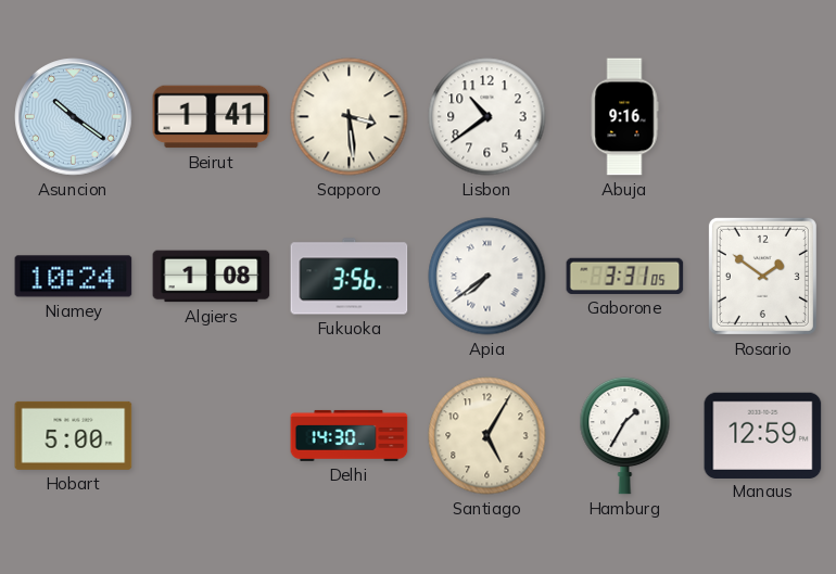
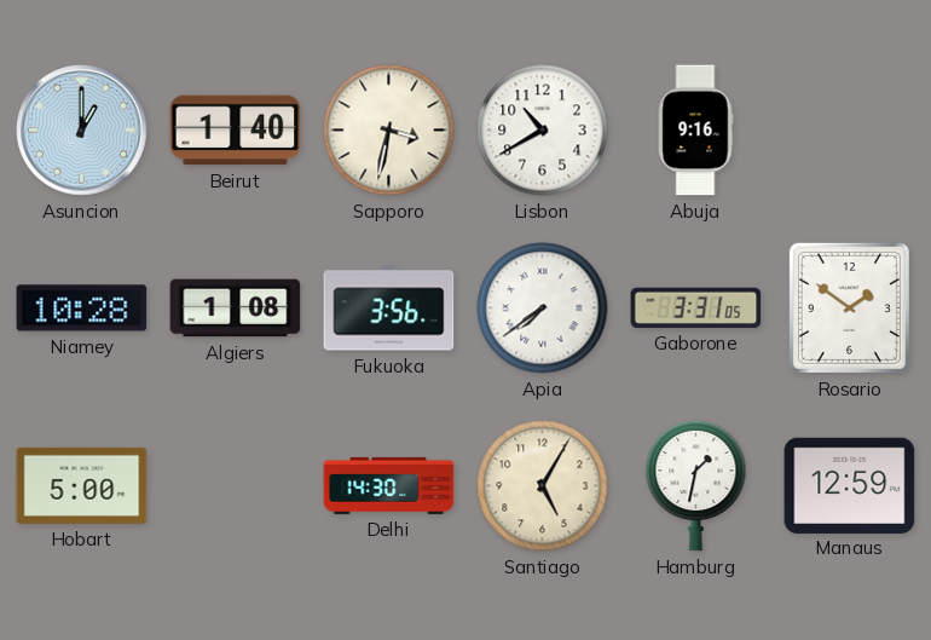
Asuncion: 10:21 -> 1:00 (82, 131)
Beirut: 1:41 -> 1:40 (236, 131)
Sapporo: 3:29 -> 3:32 (389, 131)
Lisbon: 10:39 -> 10:40 (543, 131)
Niamey: 10:24 -> 10:28 (82, 309)
Hamburg: 1:35 -> 1:32 (696, 485)
